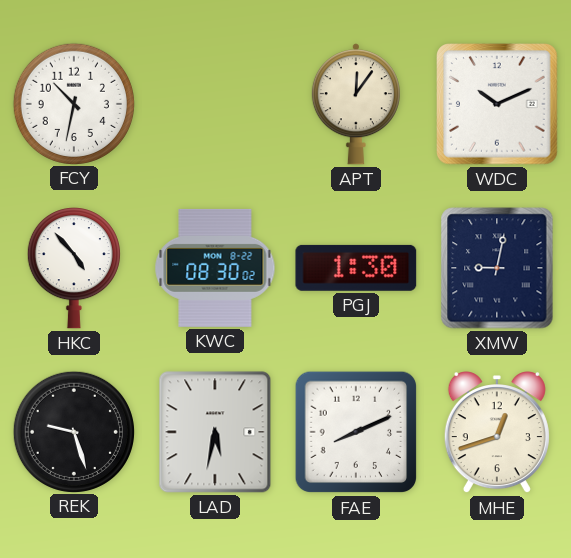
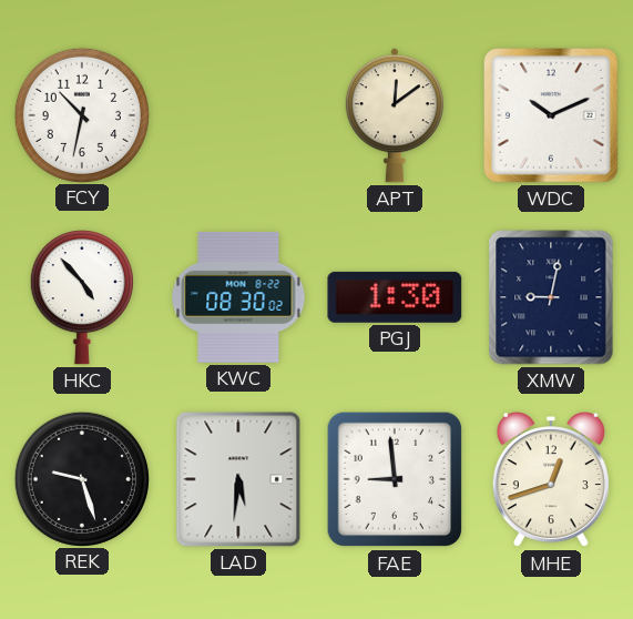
APT: 12:06 -> 12:09 (395, 115)
LAD: 5:32 -> 5:31 (238, 479)
FAE: 8:11 -> 8:59 (395, 479)
